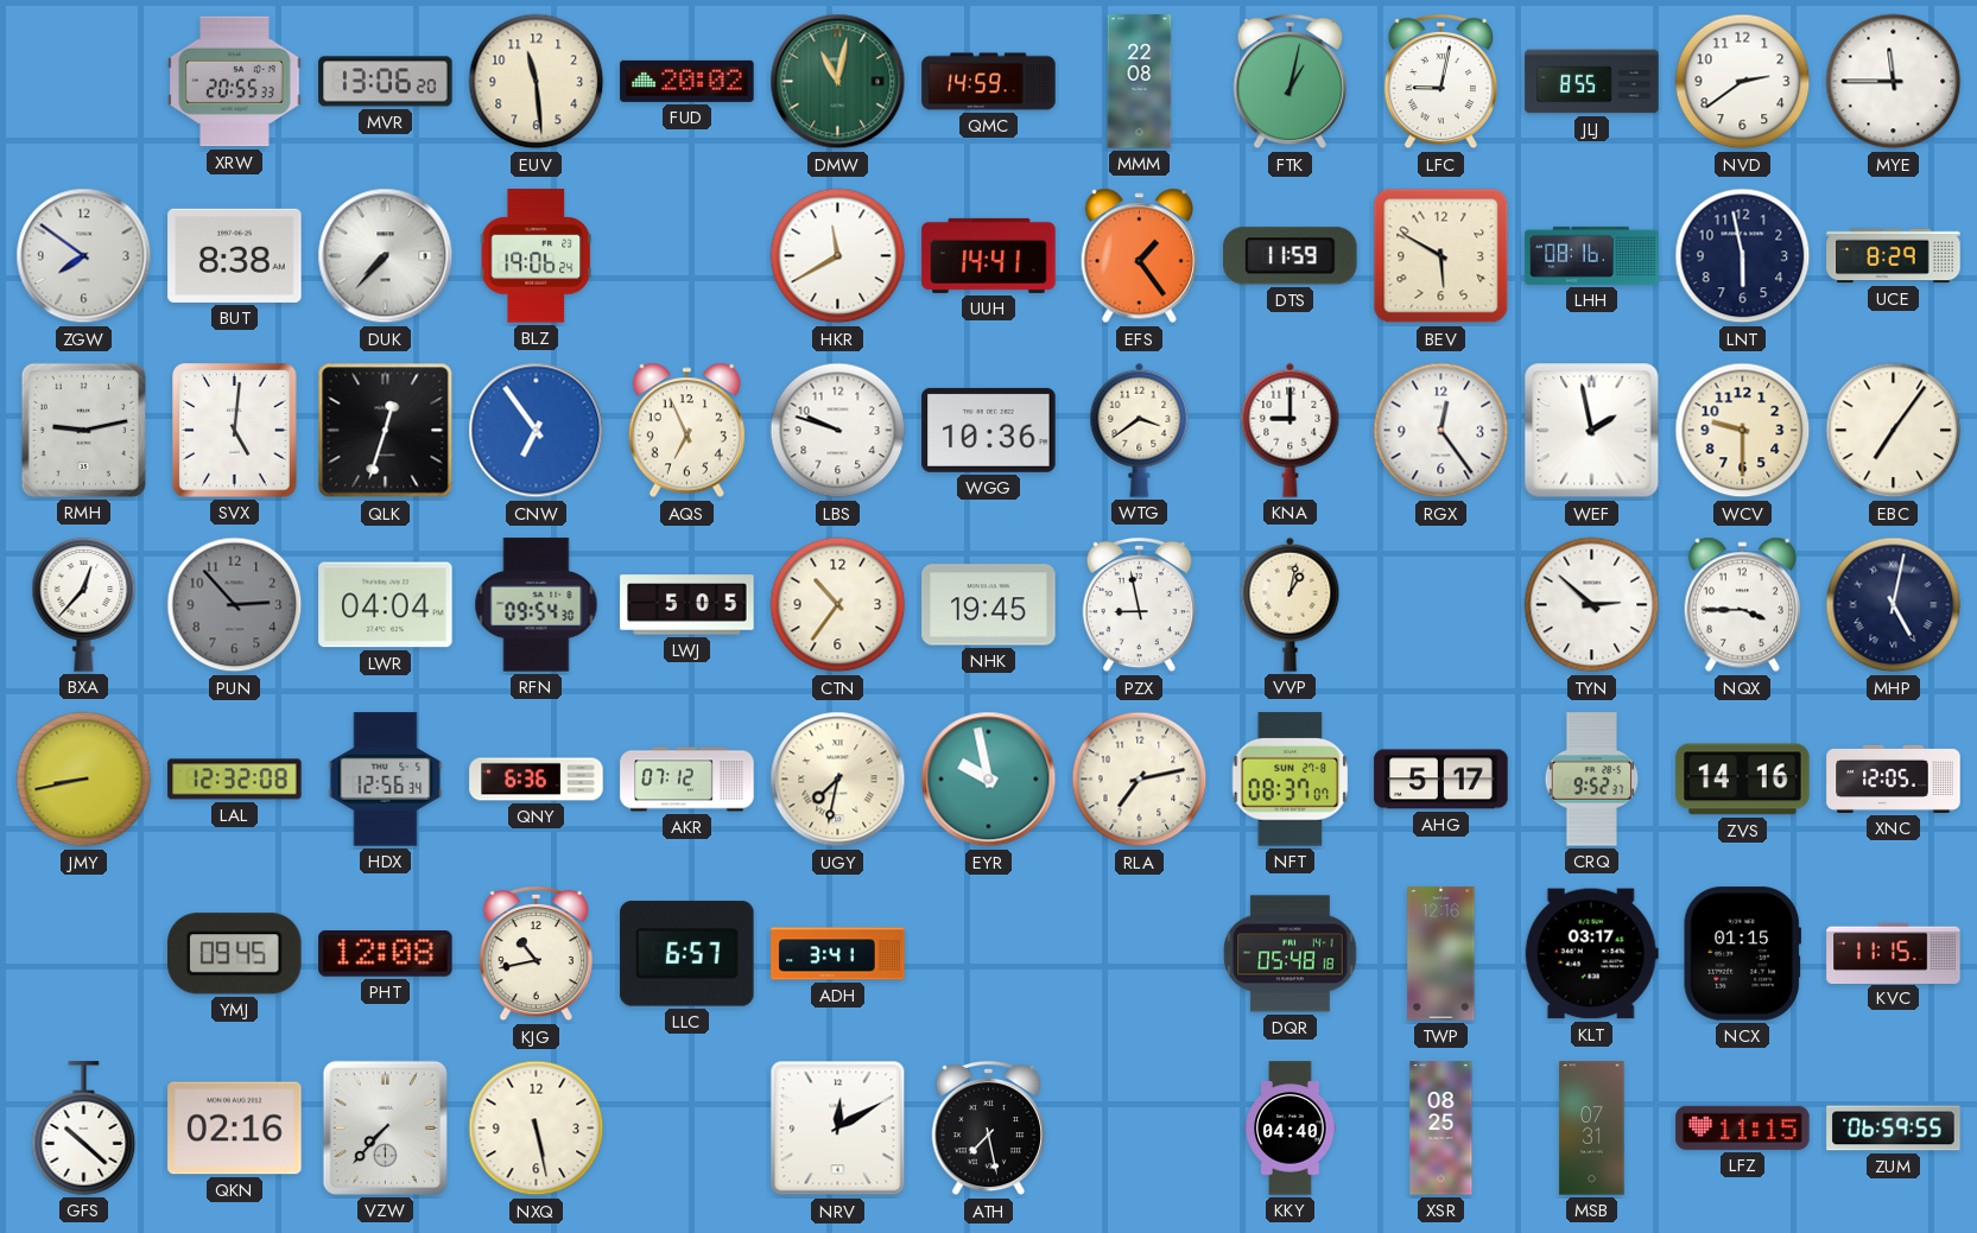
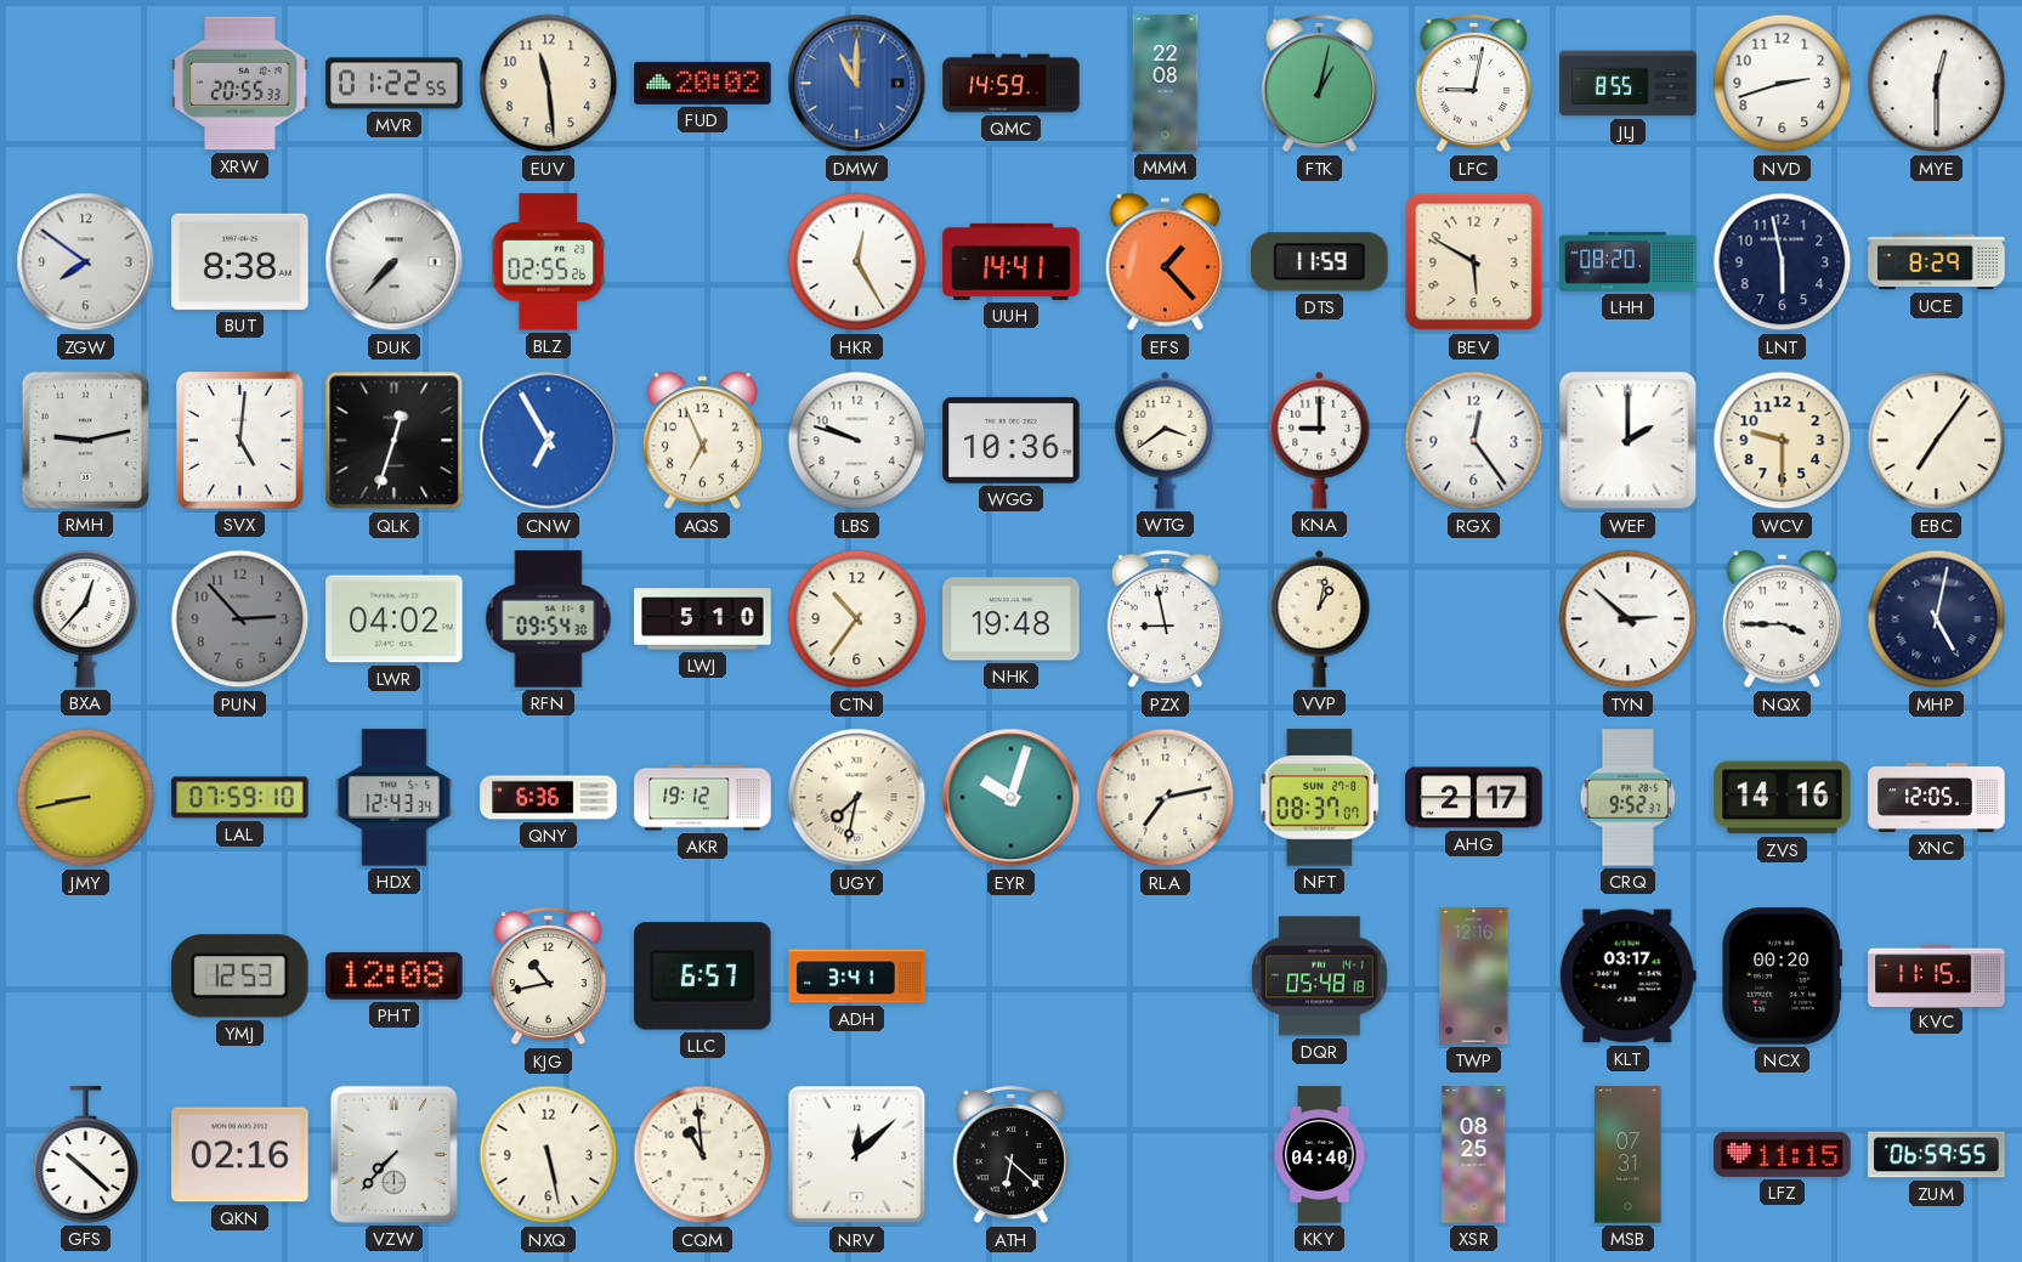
MVR: 13:06 -> 01:22 (395, 84)
DMW: 11:02 -> 11:00 (857, 84)
DMW dial: green -> blue (857, 84)
NVD: 2:39 -> 2:42 (1783, 84)
MYE: 11:45 -> 12:30 (1937, 84)
BLZ: 19:06 -> 02:55 (548, 262)
HKR: 11:40 -> 12:25 (857, 262)
EFS: 1:24 -> 1:23 (1165, 262)
LHH: 08:16 -> 08:20 (1629, 261)
CNW: 6:54 -> 6:55 (549, 441)
WEF: 1:58 -> 2:00 (1629, 441)
LWR: 04:04 -> 04:02 (395, 619)
LWJ: 5:05 -> 5:10 (703, 619)
NHK: 19:45 -> 19:48 (1012, 619)
LAL: 12:32 -> 07:59 (240, 798)
HDX: 12:56 -> 12:43 (395, 798)
AKR: 07:12 -> 19:12 (703, 798)
EYR: 9:58 -> 10:03 (1012, 798)
AHG: 5:17 -> 2:17 (1474, 798)
YMJ: 09:45 -> 12:53 (240, 977)
NCX: 01:15 -> 00:20 (1782, 977)
CQM: none -> 10:59 (703, 1155)
NRV: 12:10 -> 12:08 (857, 1155)
ATH: 7:28 -> 6:22 (1010, 1155)
